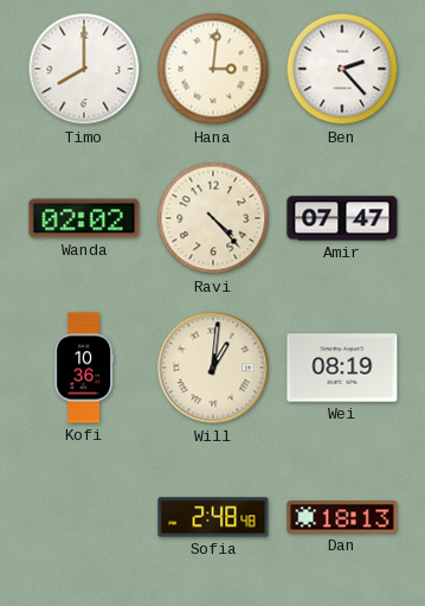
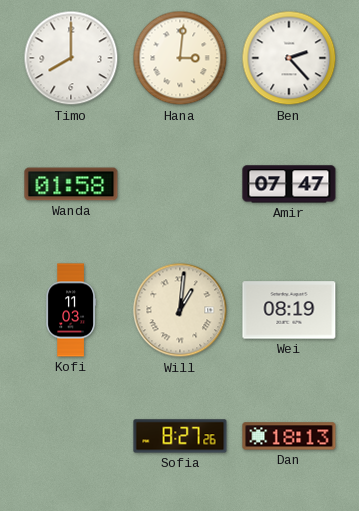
Wanda: 02:02 -> 01:58 (71, 184)
Ravi: 4:23 -> none (213, 218)
Kofi: 10:36 -> 11:03 (70, 310)
Sofia: 2:48 -> 8:27 (180, 436)
